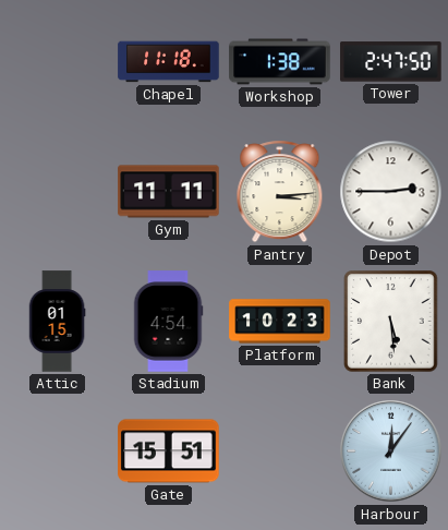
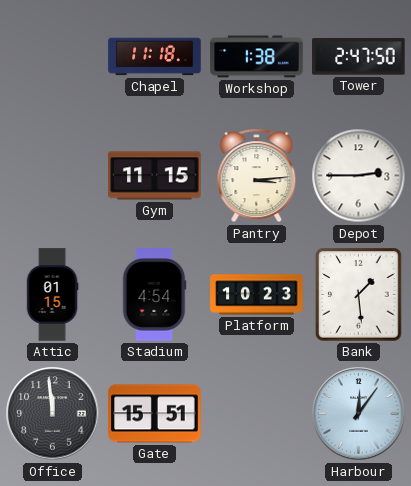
Gym: 11:11 -> 11:15 (155, 176)
Bank: 5:29 -> 1:29 (359, 295)
Office: none -> 11:59 (53, 414)
